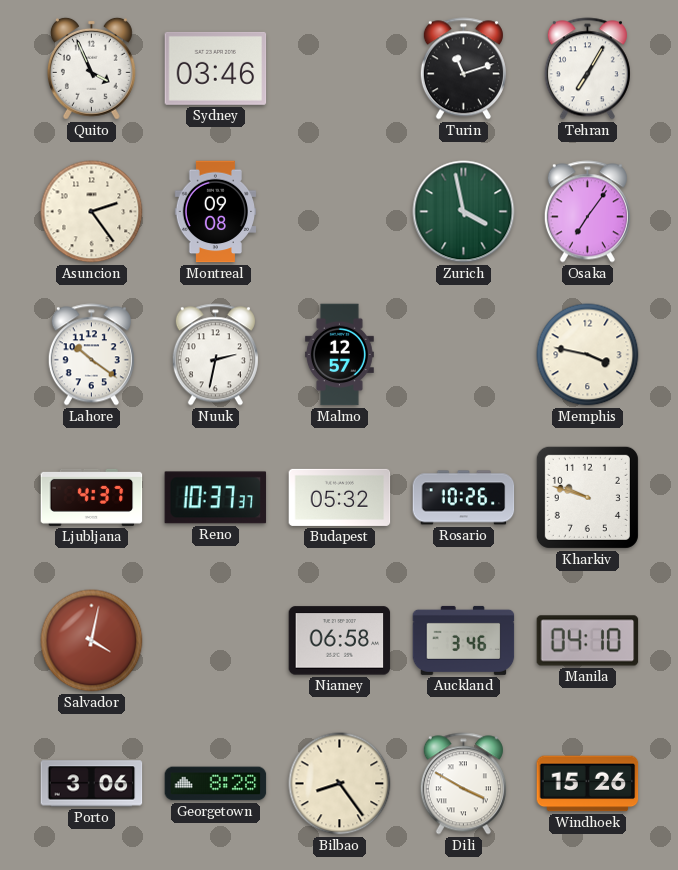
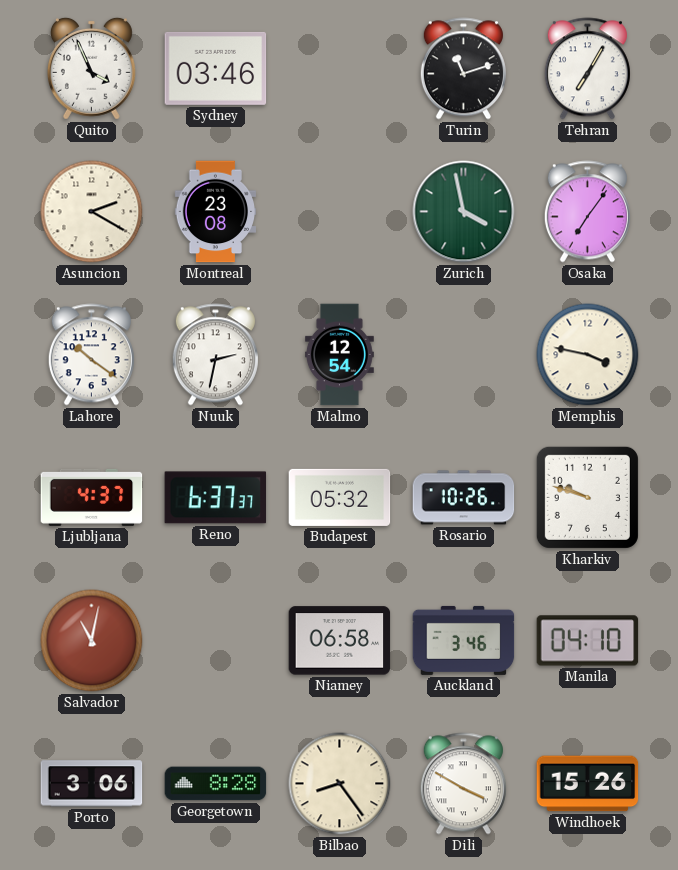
Asuncion: 2:24 -> 2:20 (92, 212)
Montreal: 09:08 -> 23:08 (216, 212)
Malmo: 12:57 -> 12:54 (339, 355)
Reno: 10:37 -> 6:37 (216, 498)
Salvador: 4:02 -> 11:02 (92, 641)
